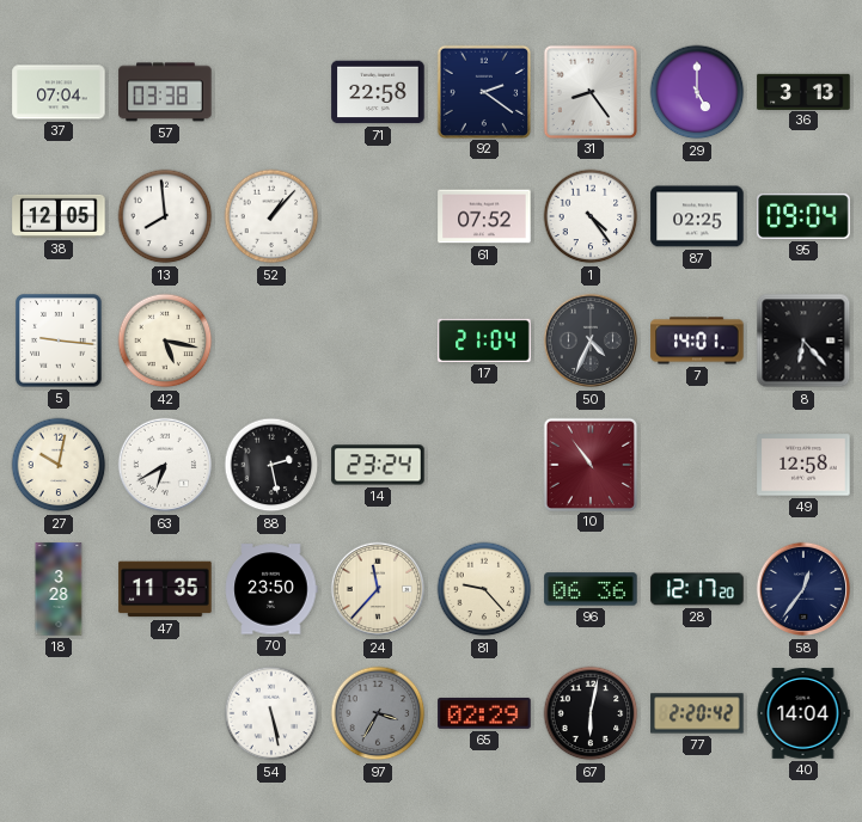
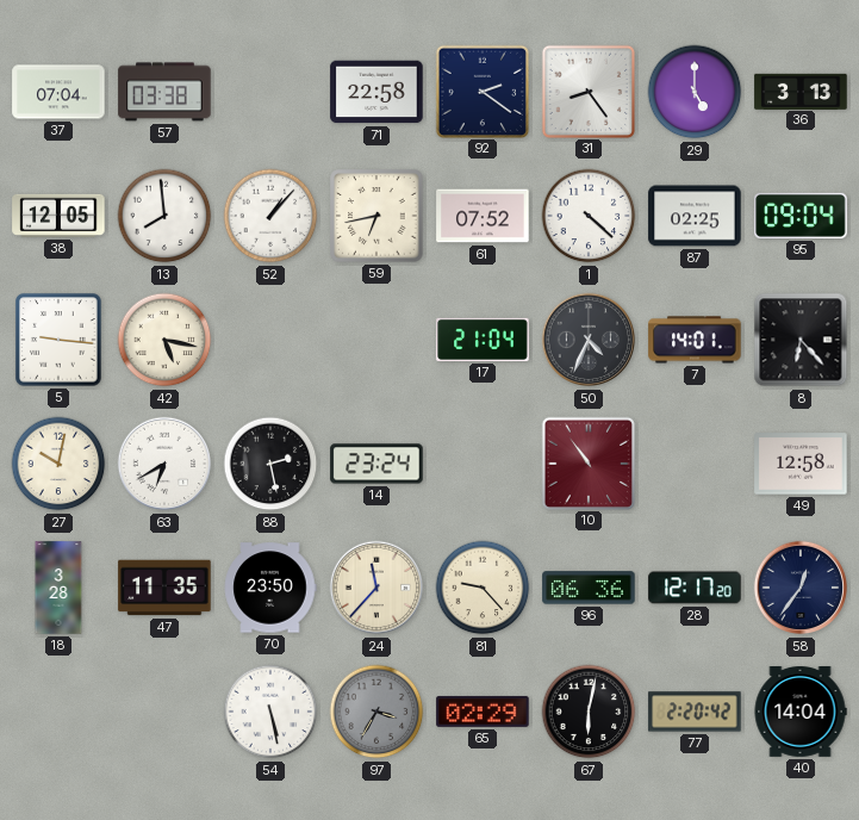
59: none -> 6:43 (376, 216)
1: 4:24 -> 4:22 (589, 216)
